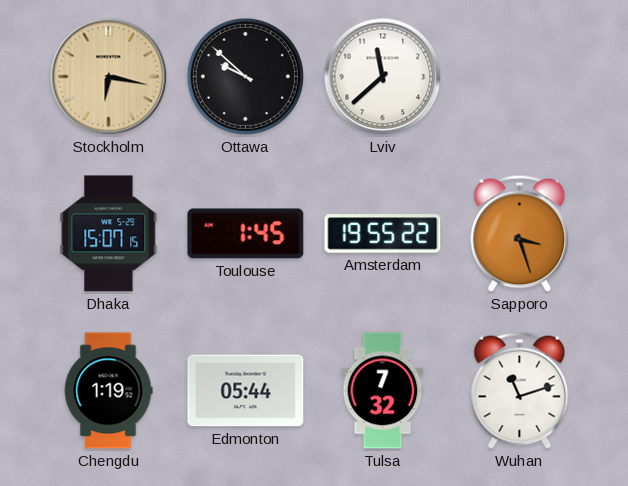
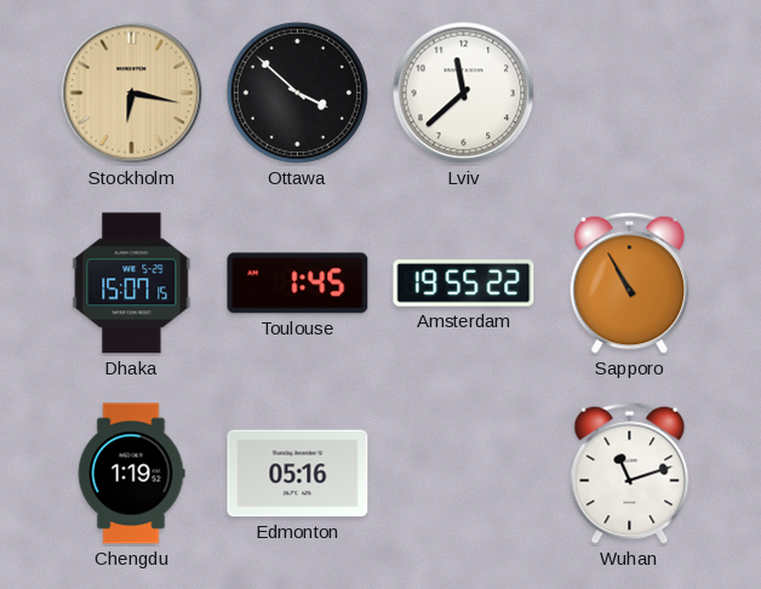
Ottawa: 9:52 -> 3:52 (297, 92)
Sapporo: 3:27 -> 10:55 (630, 282)
Edmonton: 05:44 -> 05:16 (298, 474)
Tulsa: 7:32 -> none (383, 391)
